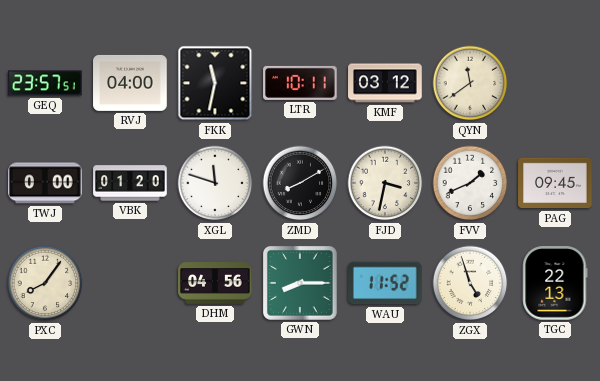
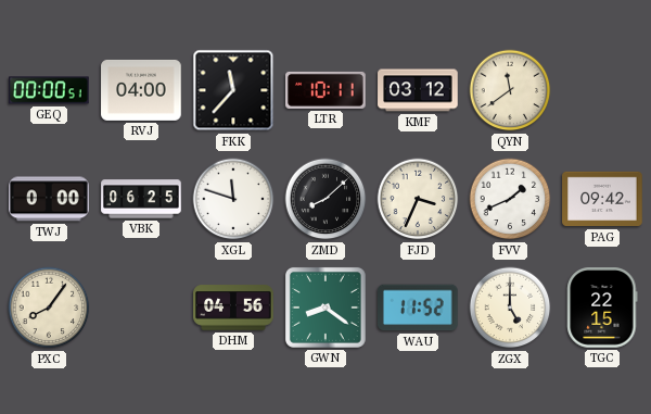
GEQ: 23:57 -> 00:00 (49, 90)
FKK: 11:32 -> 11:37 (233, 90)
VBK: 01:20 -> 06:25 (141, 199)
ZMD: 8:10 -> 8:08 (325, 199)
FJD: 3:32 -> 3:34 (418, 199)
PAG: 09:45 -> 09:42 (602, 199)
GWN: 8:15 -> 8:21 (325, 308)
ZGX: 4:57 -> 5:00 (510, 308)
TGC: 22:13 -> 22:15 (602, 308)
